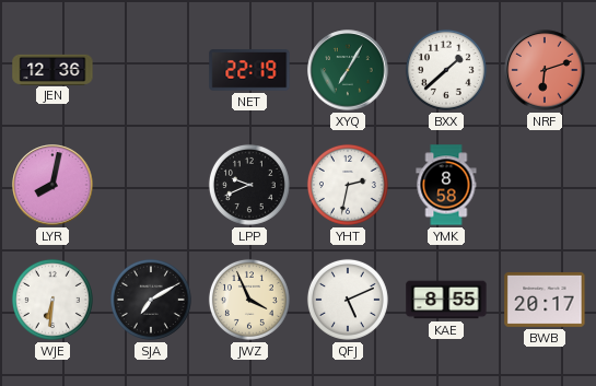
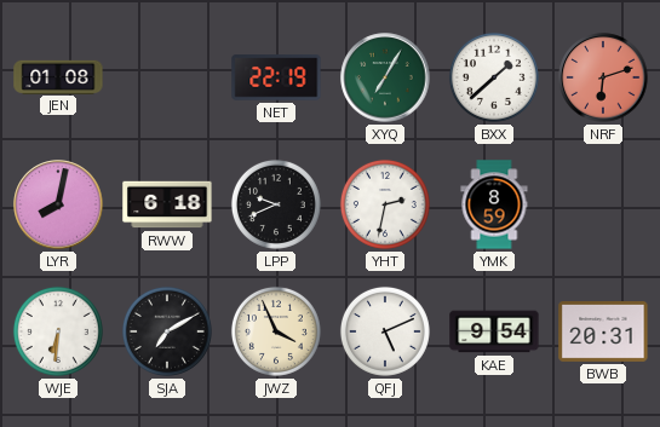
JEN: 12:36 -> 01:08 (58, 76)
RWW: none -> 6:18 (167, 204)
YMK: 8:58 -> 8:59 (494, 204)
KAE: 8:55 -> 9:54 (494, 331)
BWB: 20:17 -> 20:31 (603, 331)
